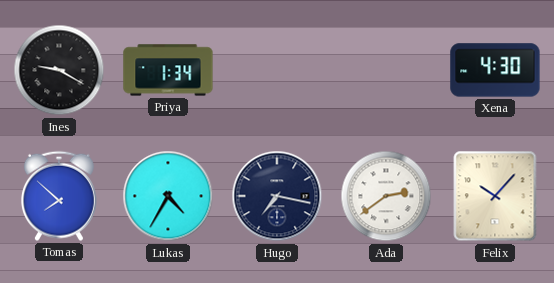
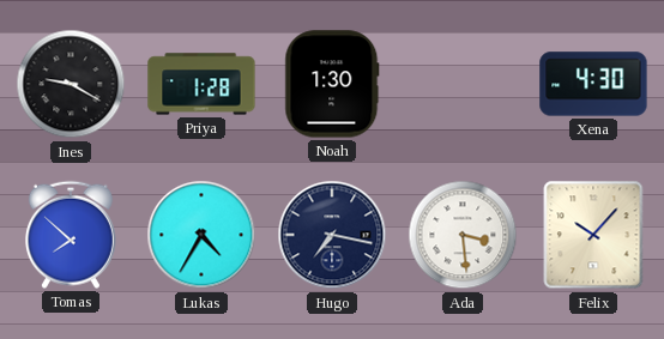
Priya: 1:34 -> 1:28 (201, 84)
Noah: none -> 1:30 (332, 84)
Ada: 2:39 -> 3:29 (463, 235)
